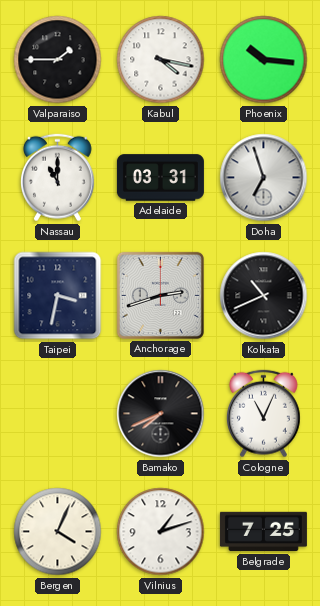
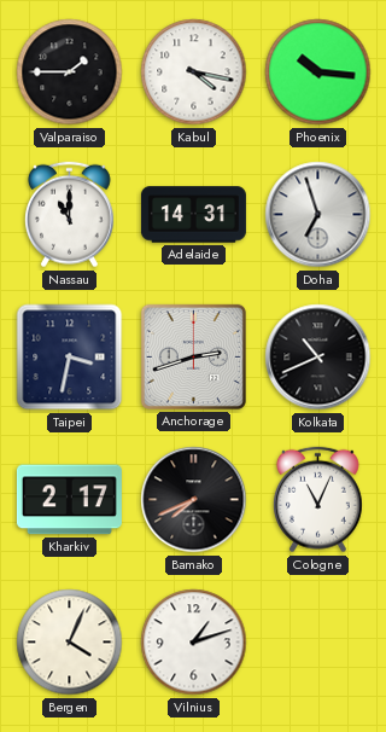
Adelaide: 03:31 -> 14:31 (193, 215)
Kharkiv: none -> 2:17 (69, 500)
Belgrade: 7:25 -> none (263, 532)
